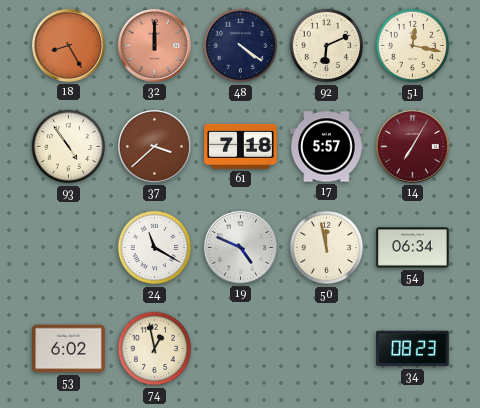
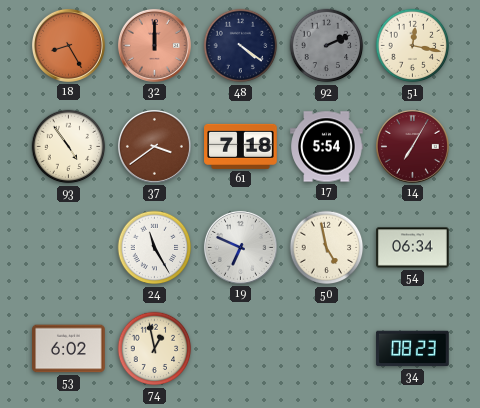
92: 6:11 -> 2:11 (327, 46)
92 dial: cream -> grey (327, 46)
37: 3:38 -> 3:39 (154, 146)
17: 5:57 -> 5:54 (327, 147)
24: 11:20 -> 11:25 (155, 248)
19: 4:49 -> 6:49 (240, 247)
50: 11:58 -> 4:58 (327, 248)
